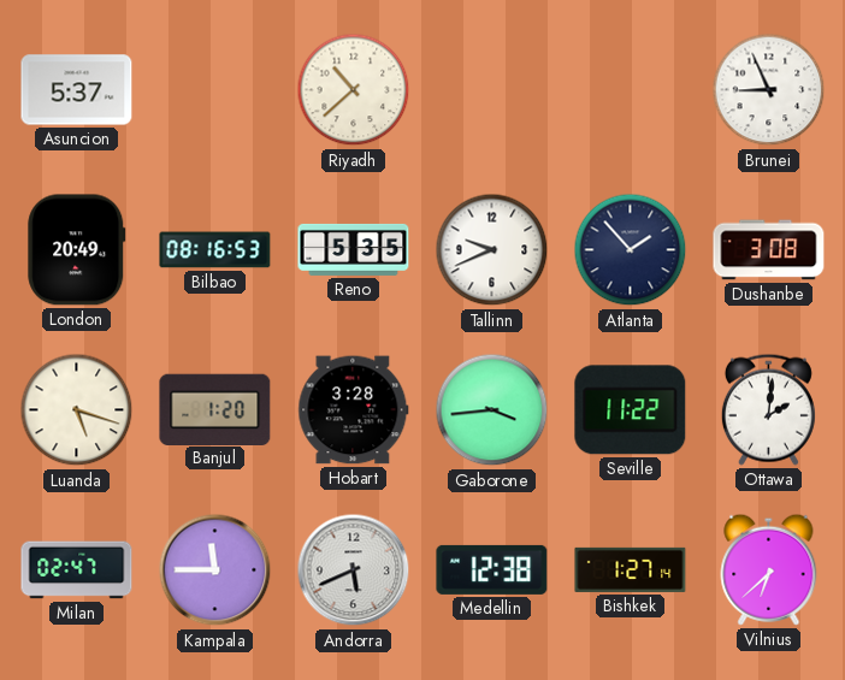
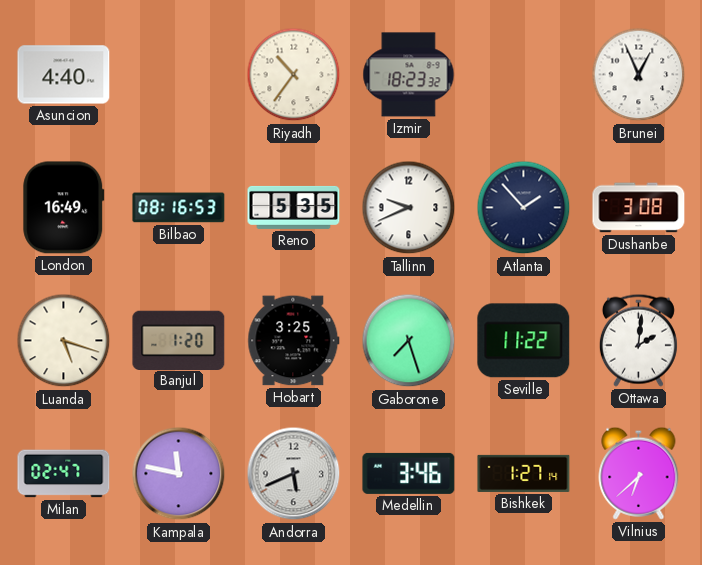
Asuncion: 5:37 -> 4:40 (64, 75)
Riyadh: 10:38 -> 10:36 (294, 75)
Izmir: none -> 18:23 (409, 75)
Brunei: 8:56 -> 12:56 (639, 75)
London: 20:49 -> 16:49 (64, 208)
Hobart: 3:28 -> 3:25 (294, 341)
Gaborone: 3:44 -> 7:27 (409, 341)
Kampala: 11:45 -> 11:47 (179, 474)
Medellin: 12:38 -> 3:46 (409, 473)
